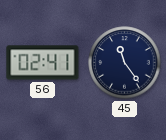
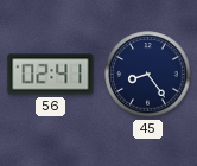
45: 11:24 -> 8:24 (148, 75)
